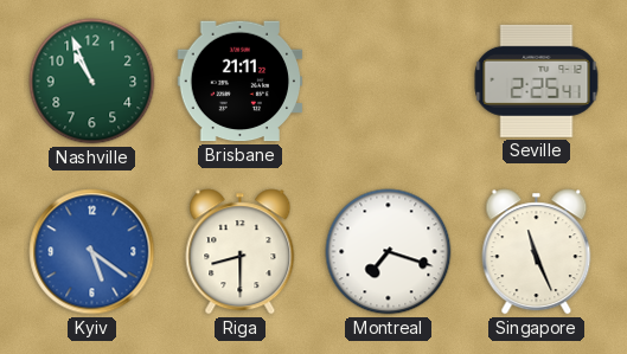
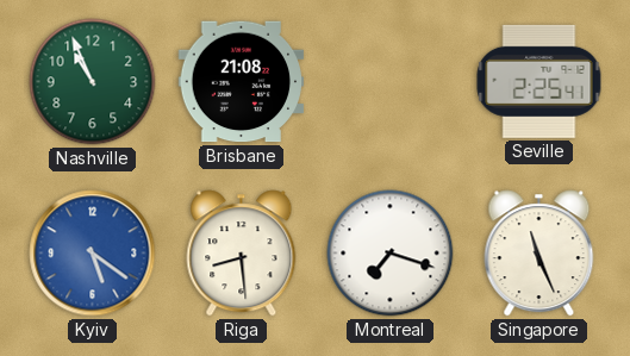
Brisbane: 21:11 -> 21:08 (242, 82)
Riga: 8:30 -> 8:29 (242, 254)
